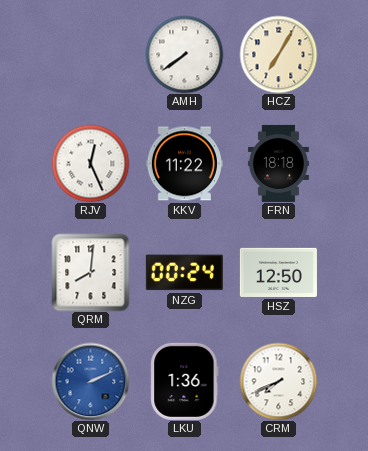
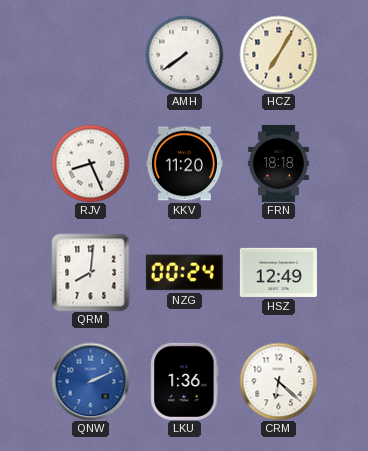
RJV: 12:26 -> 8:26 (90, 163)
KKV: 11:22 -> 11:20 (184, 164)
HSZ: 12:50 -> 12:49 (278, 272)
CRM: 7:41 -> 6:22 (278, 381)
